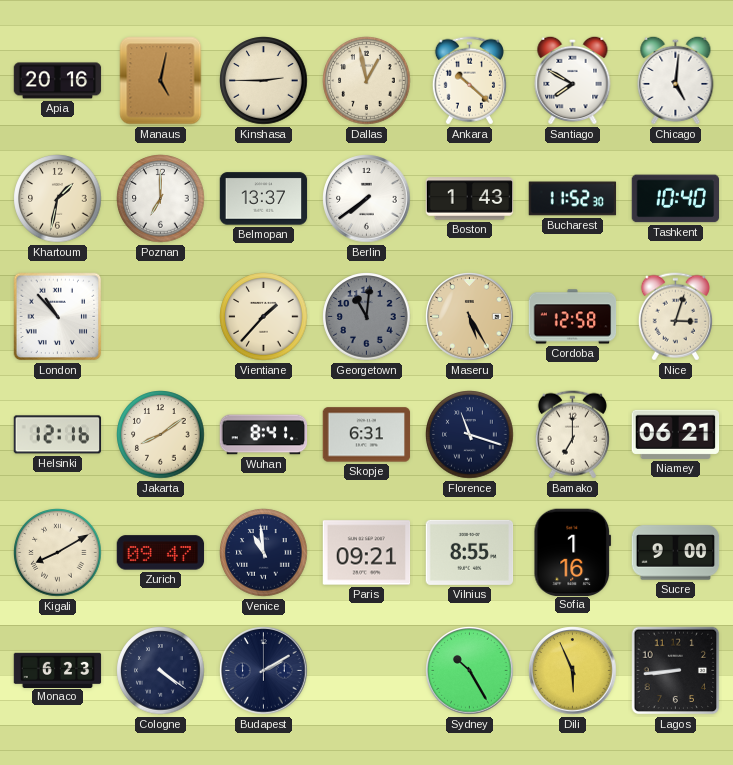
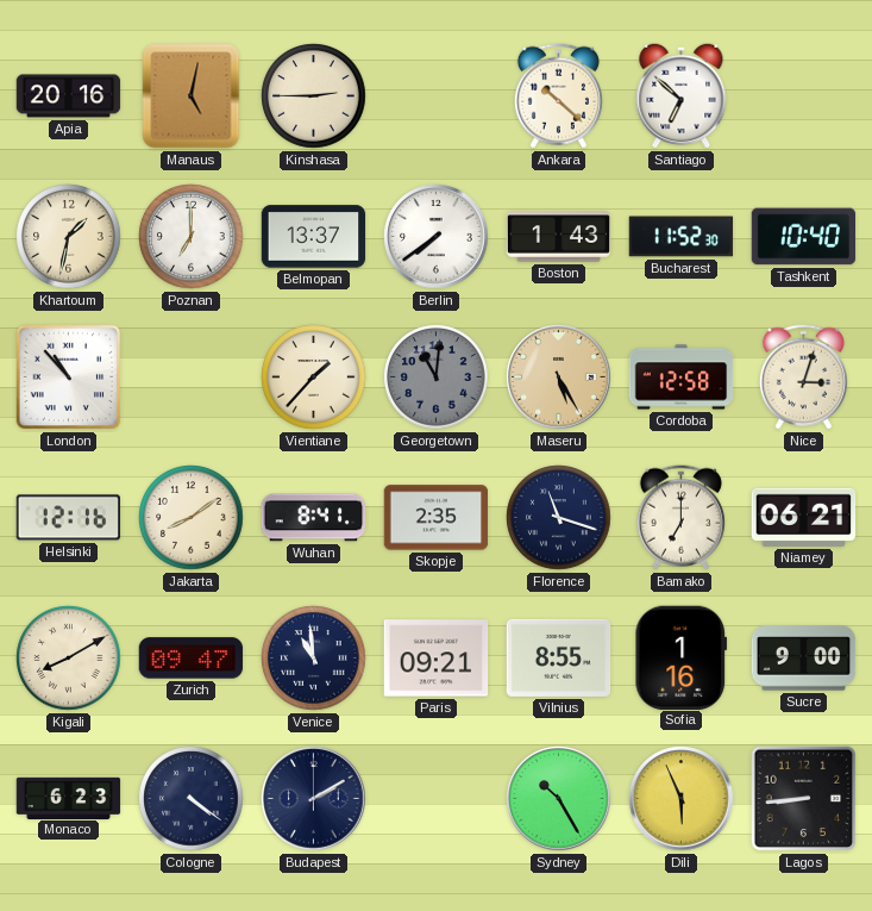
Dallas: 12:58 -> none (367, 81)
Santiago: 7:50 -> 6:52 (682, 95)
Chicago: 5:01 -> none (676, 80)
Skopje: 6:31 -> 2:35 (437, 518)
